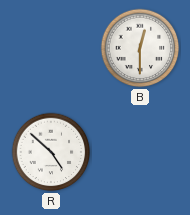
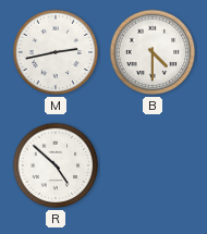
M: none -> 2:43 (56, 52)
B: 12:30 -> 4:30 (153, 52)
